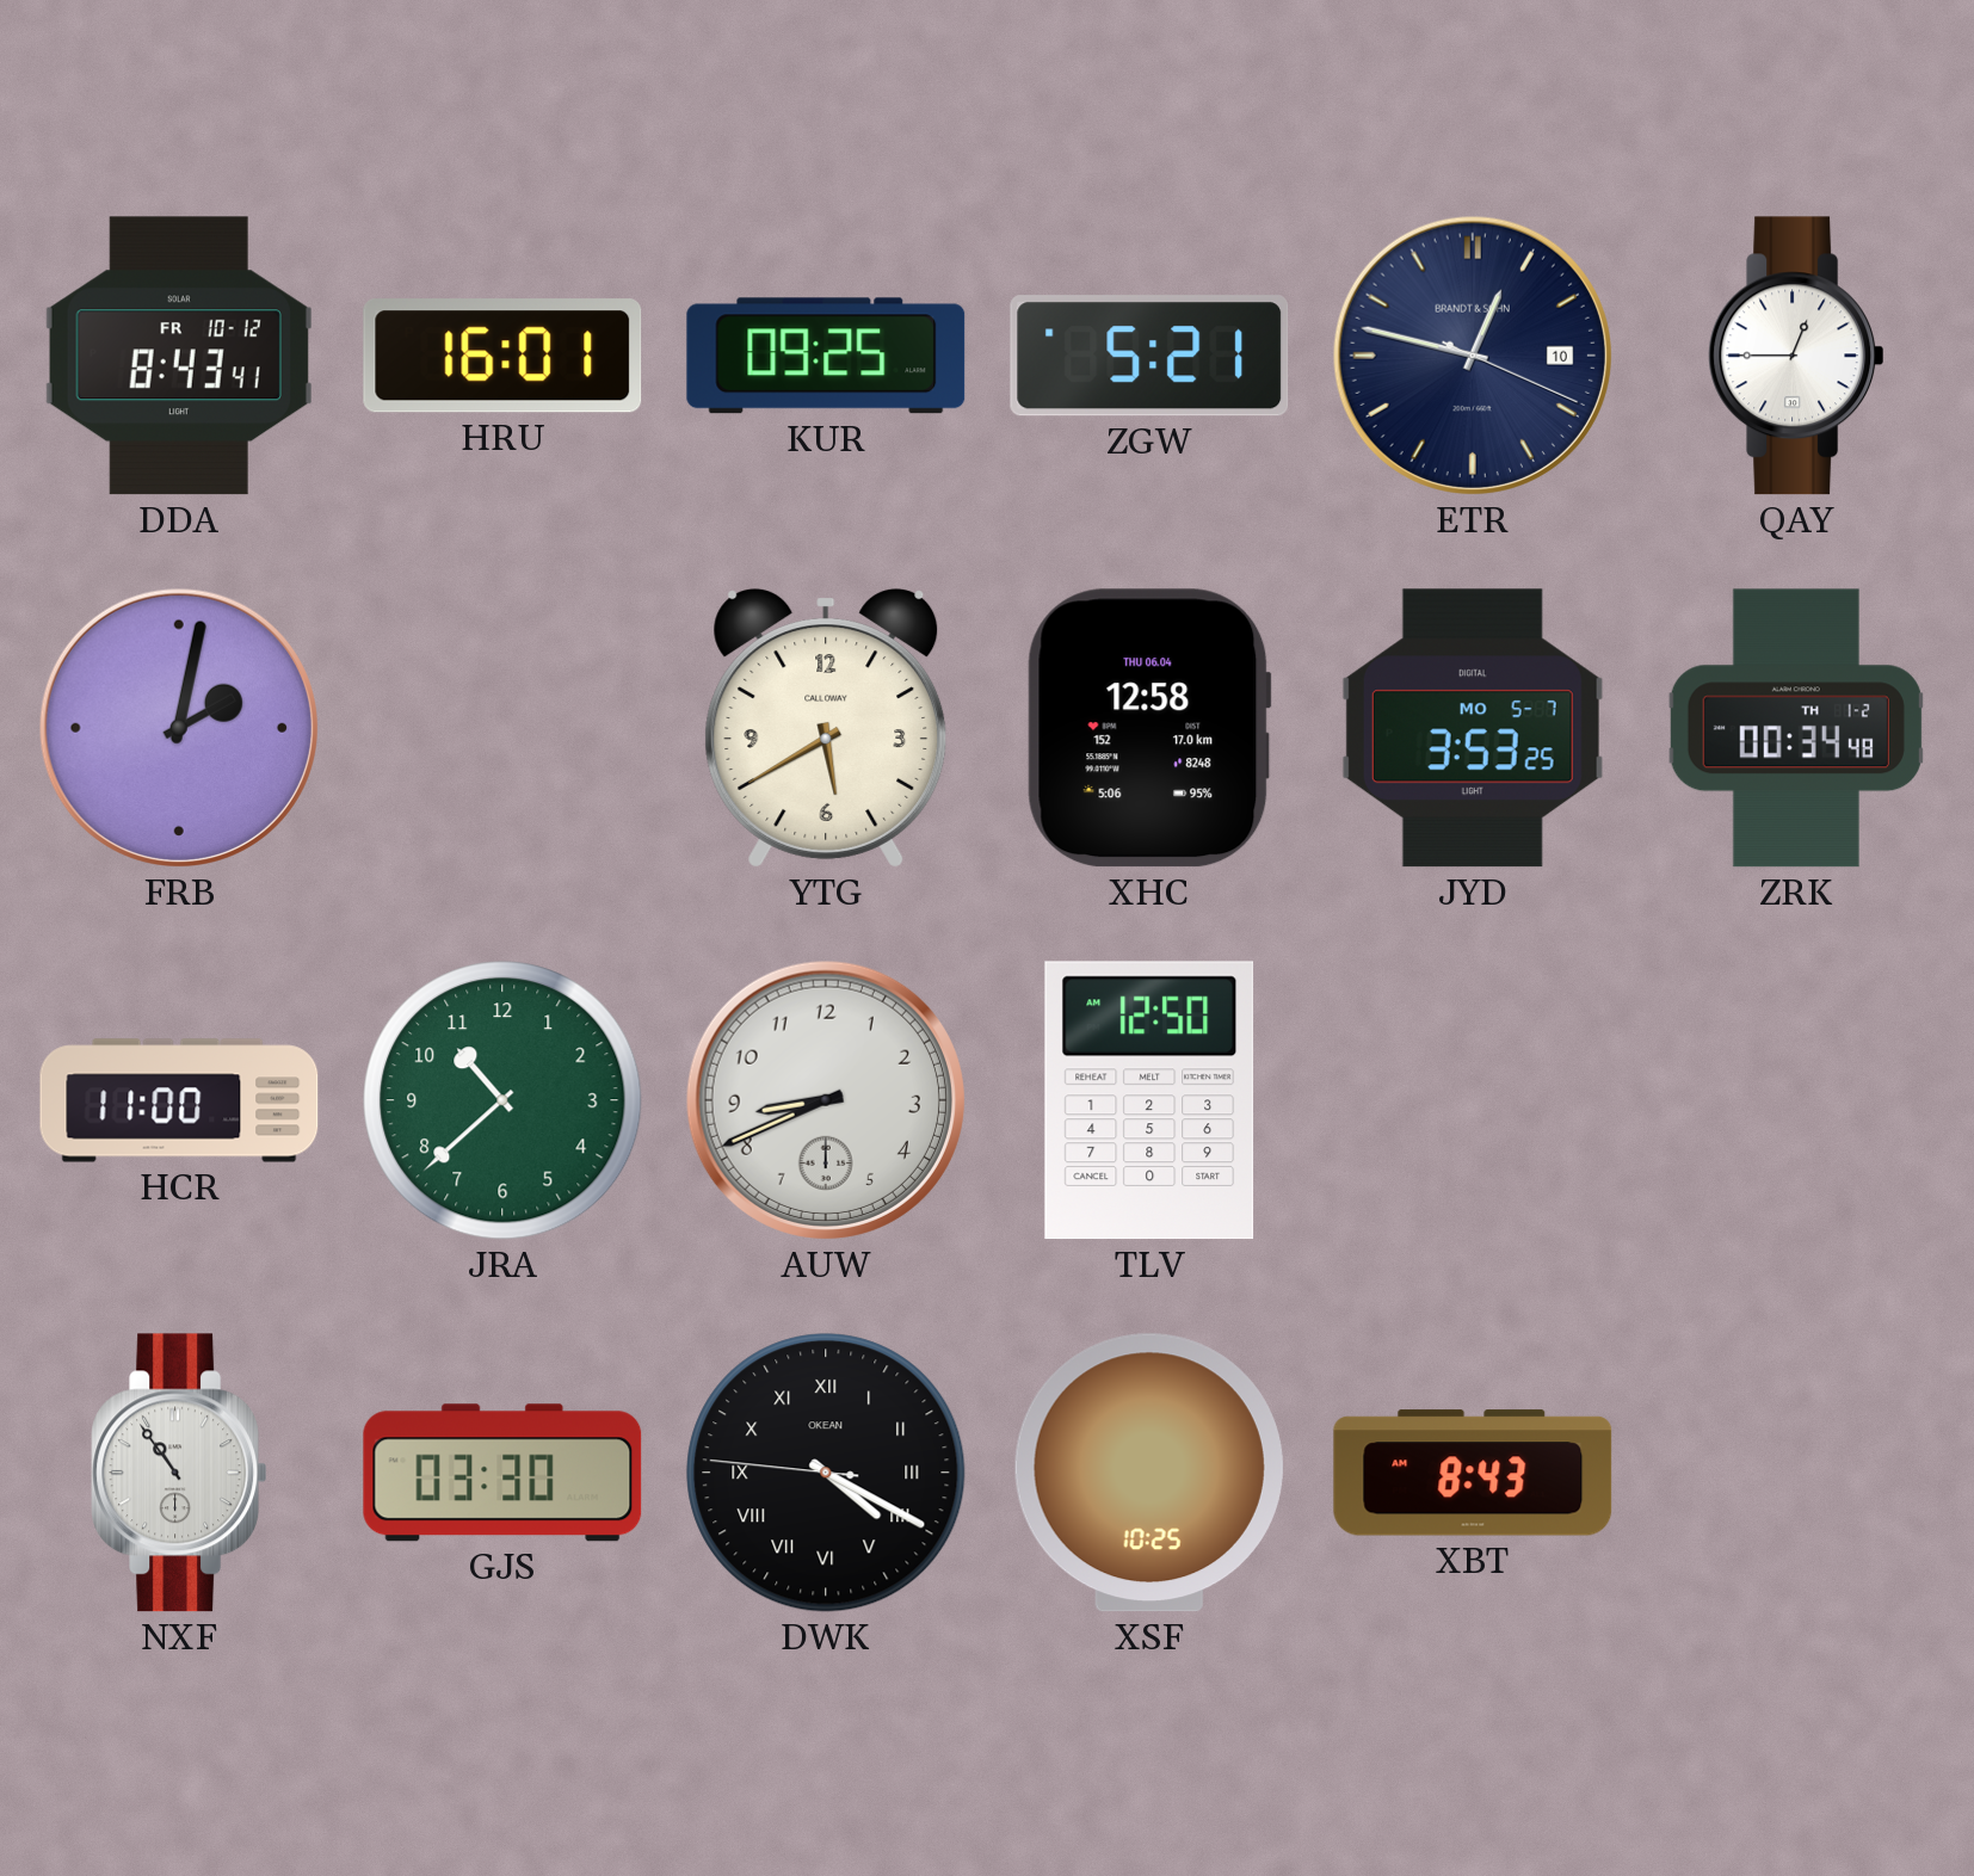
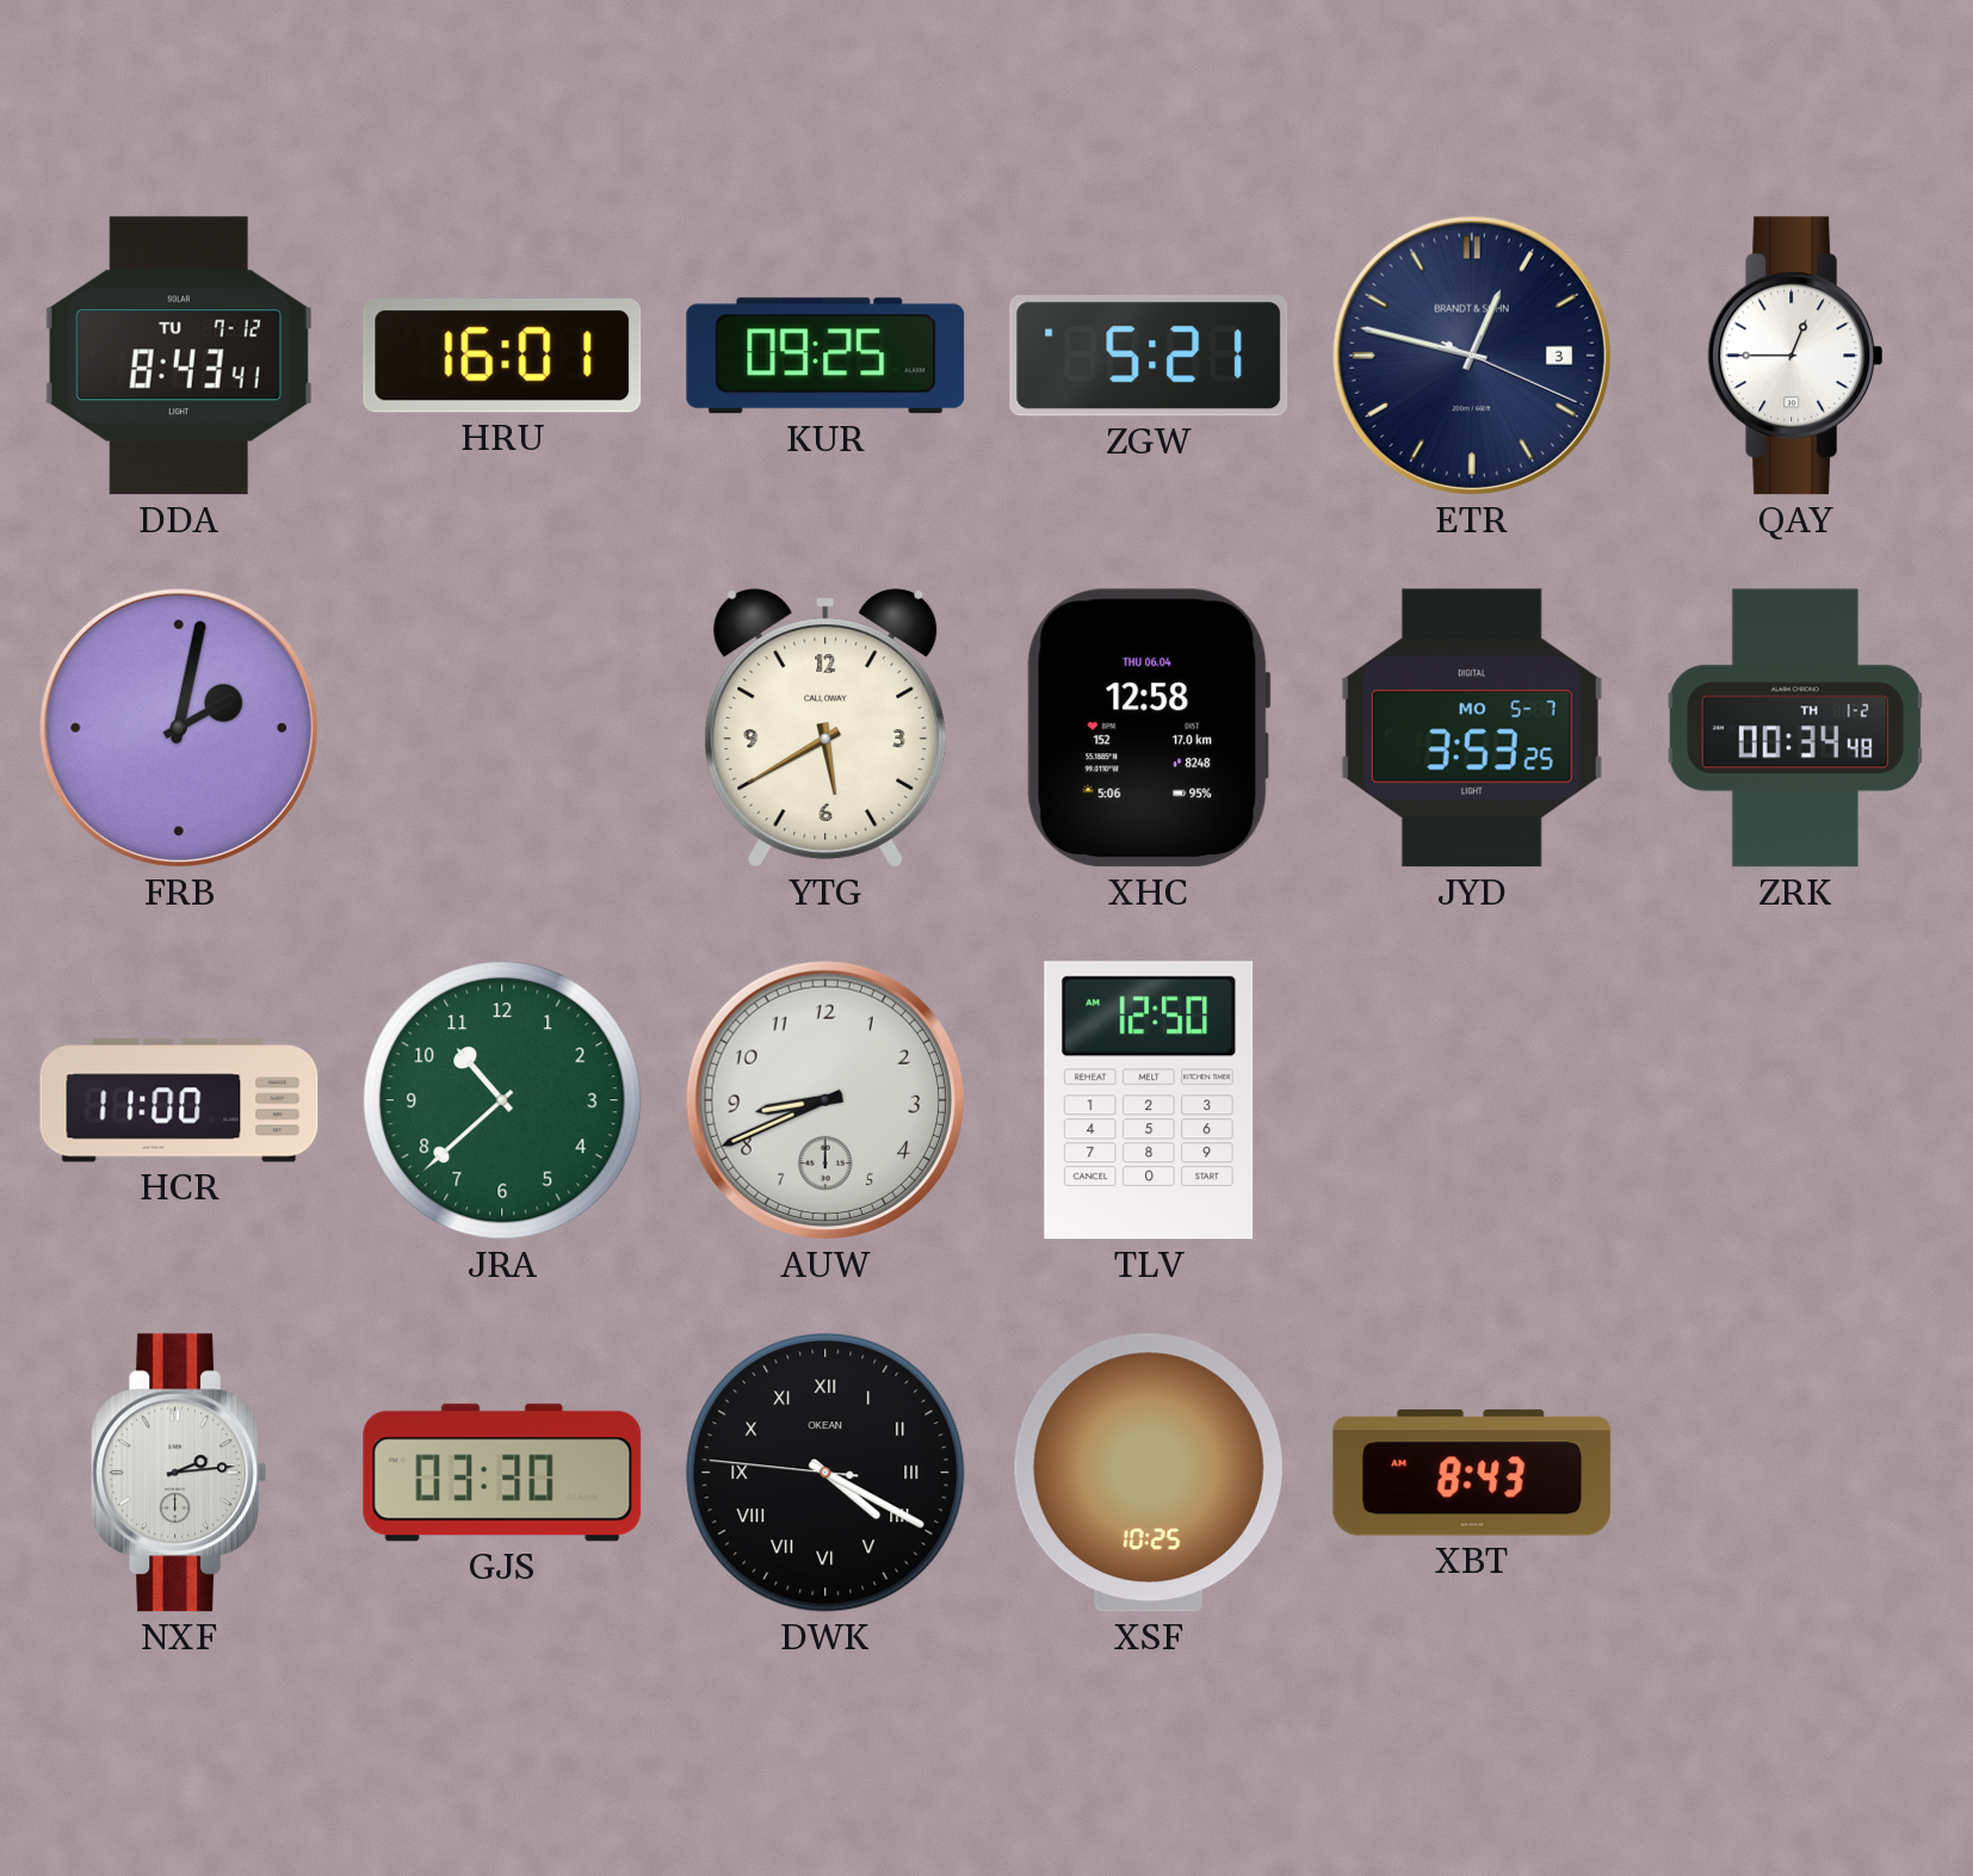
DDA date: FR 10-12 -> TU 7-12 (179, 356)
ETR date: 10 -> 3 (1472, 356)
NXF: 10:54 -> 2:14 (178, 1473)
